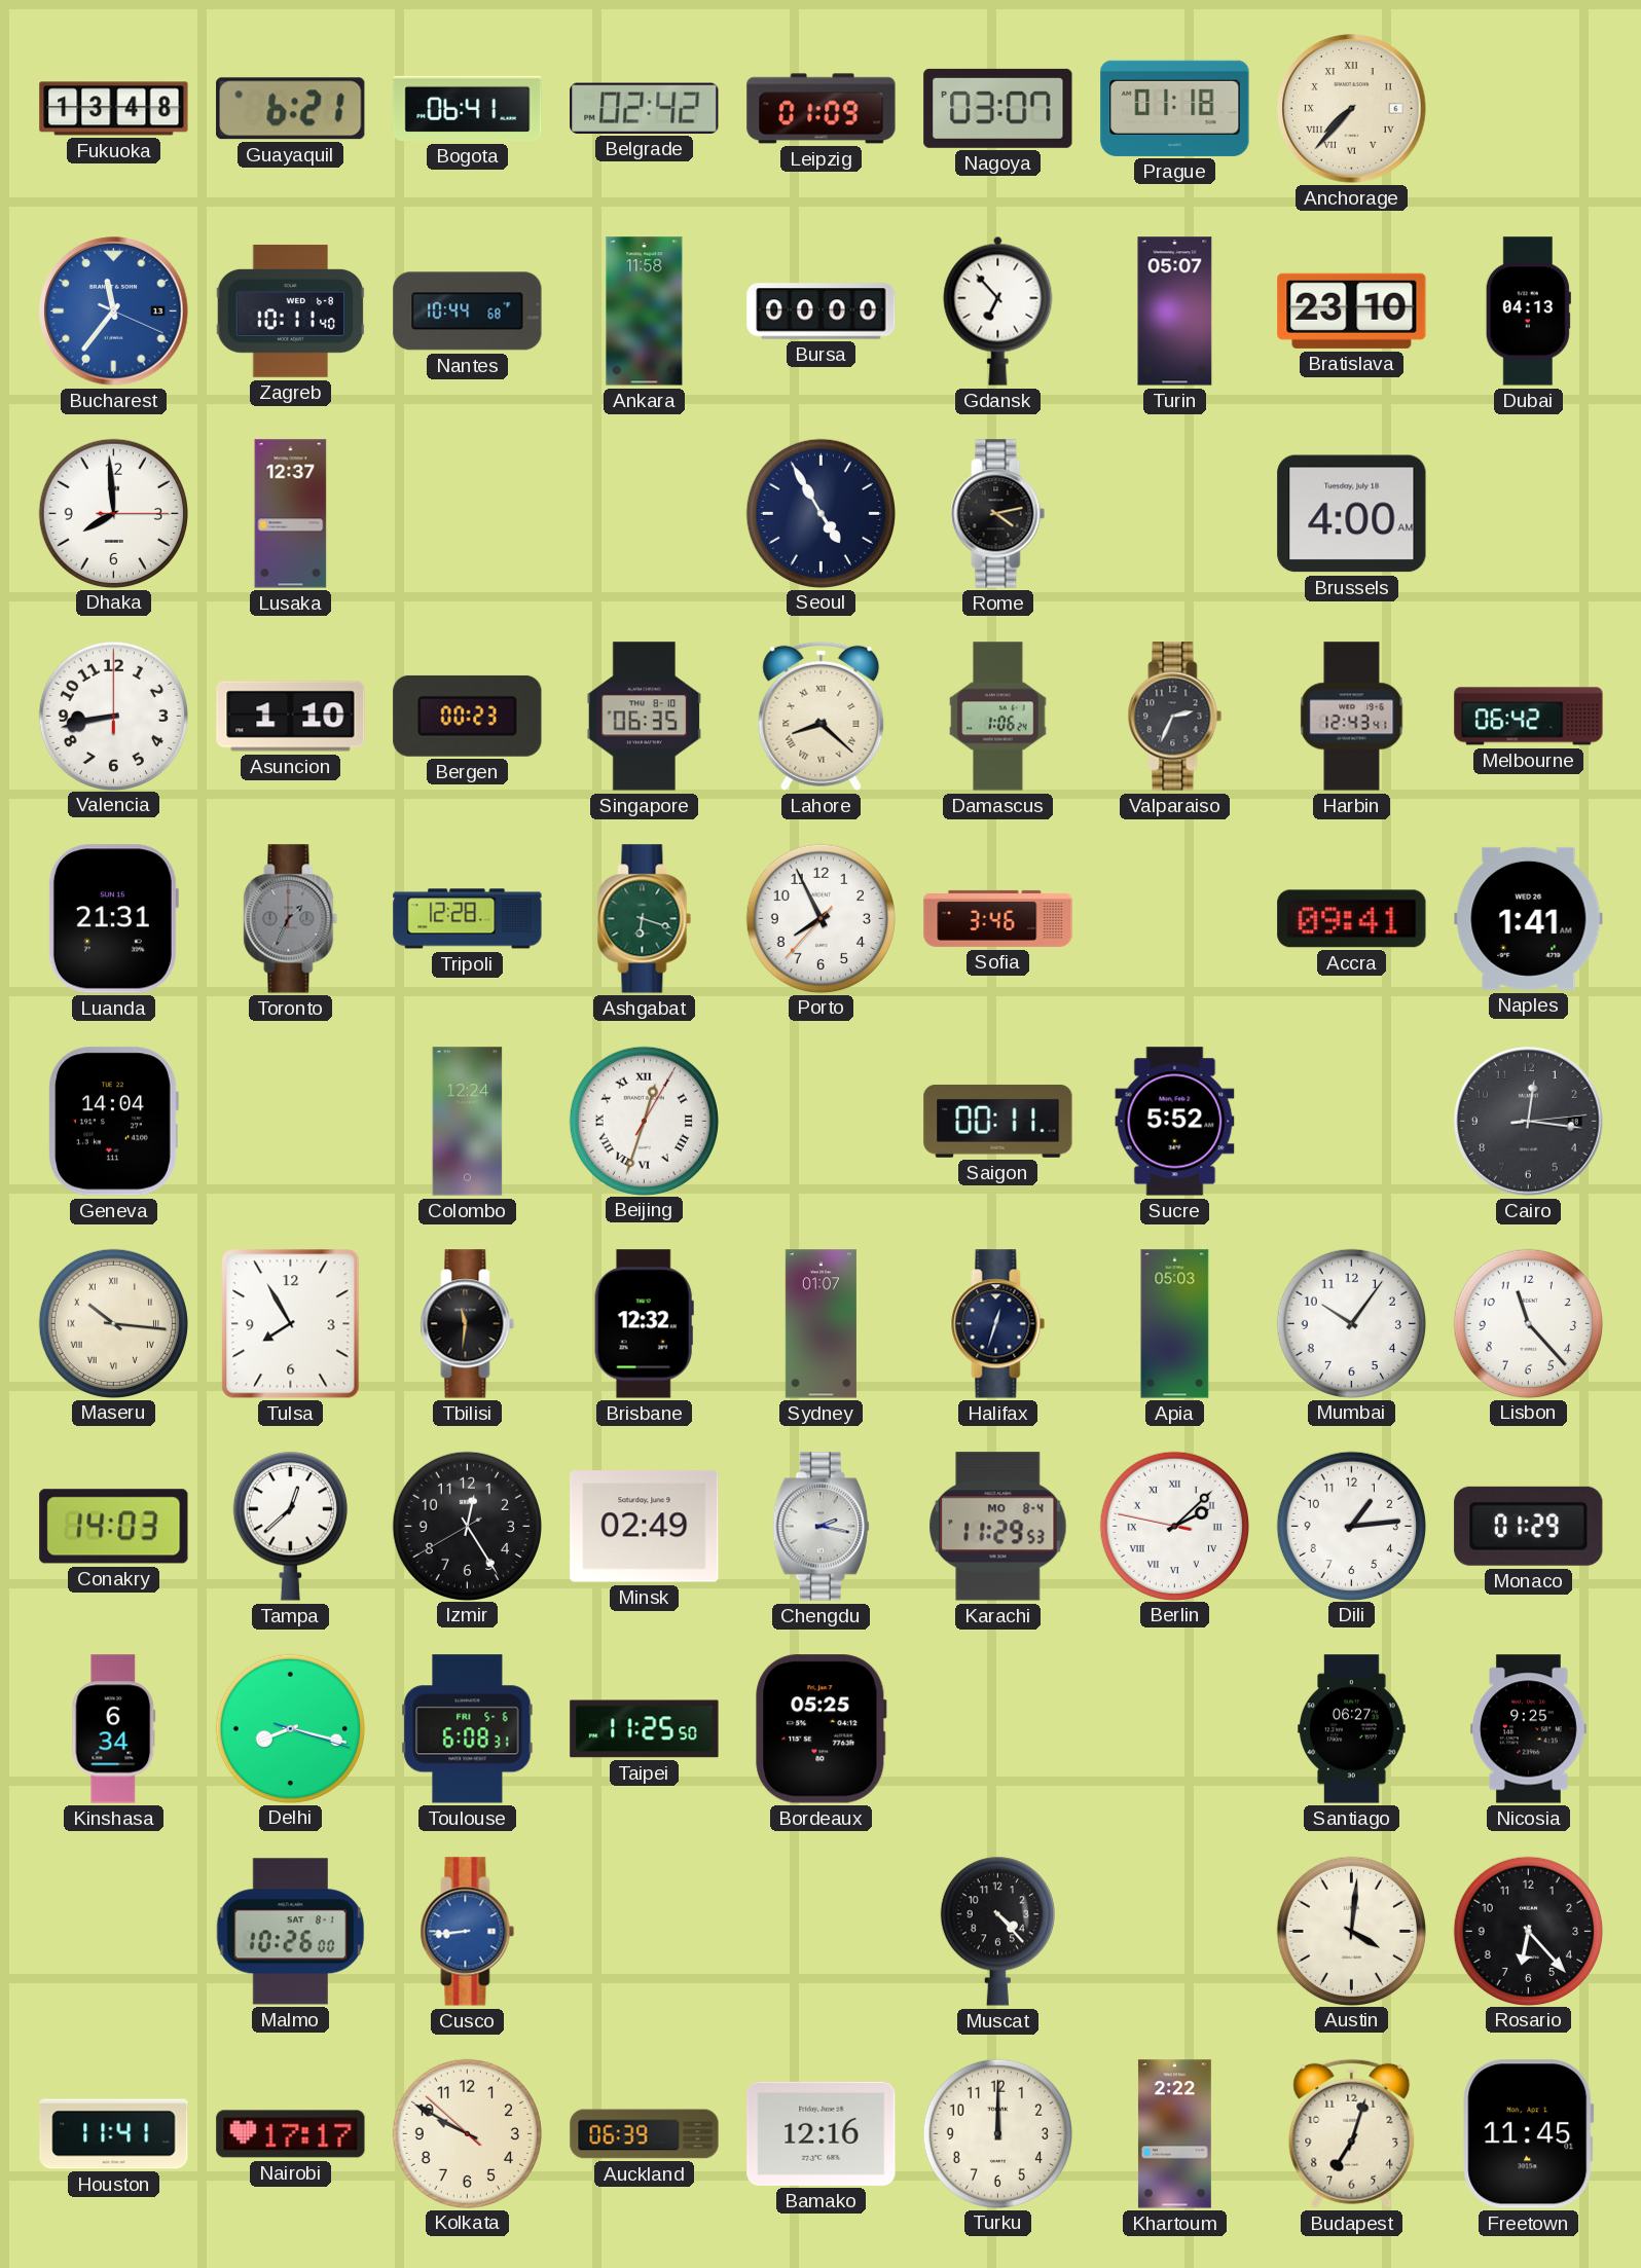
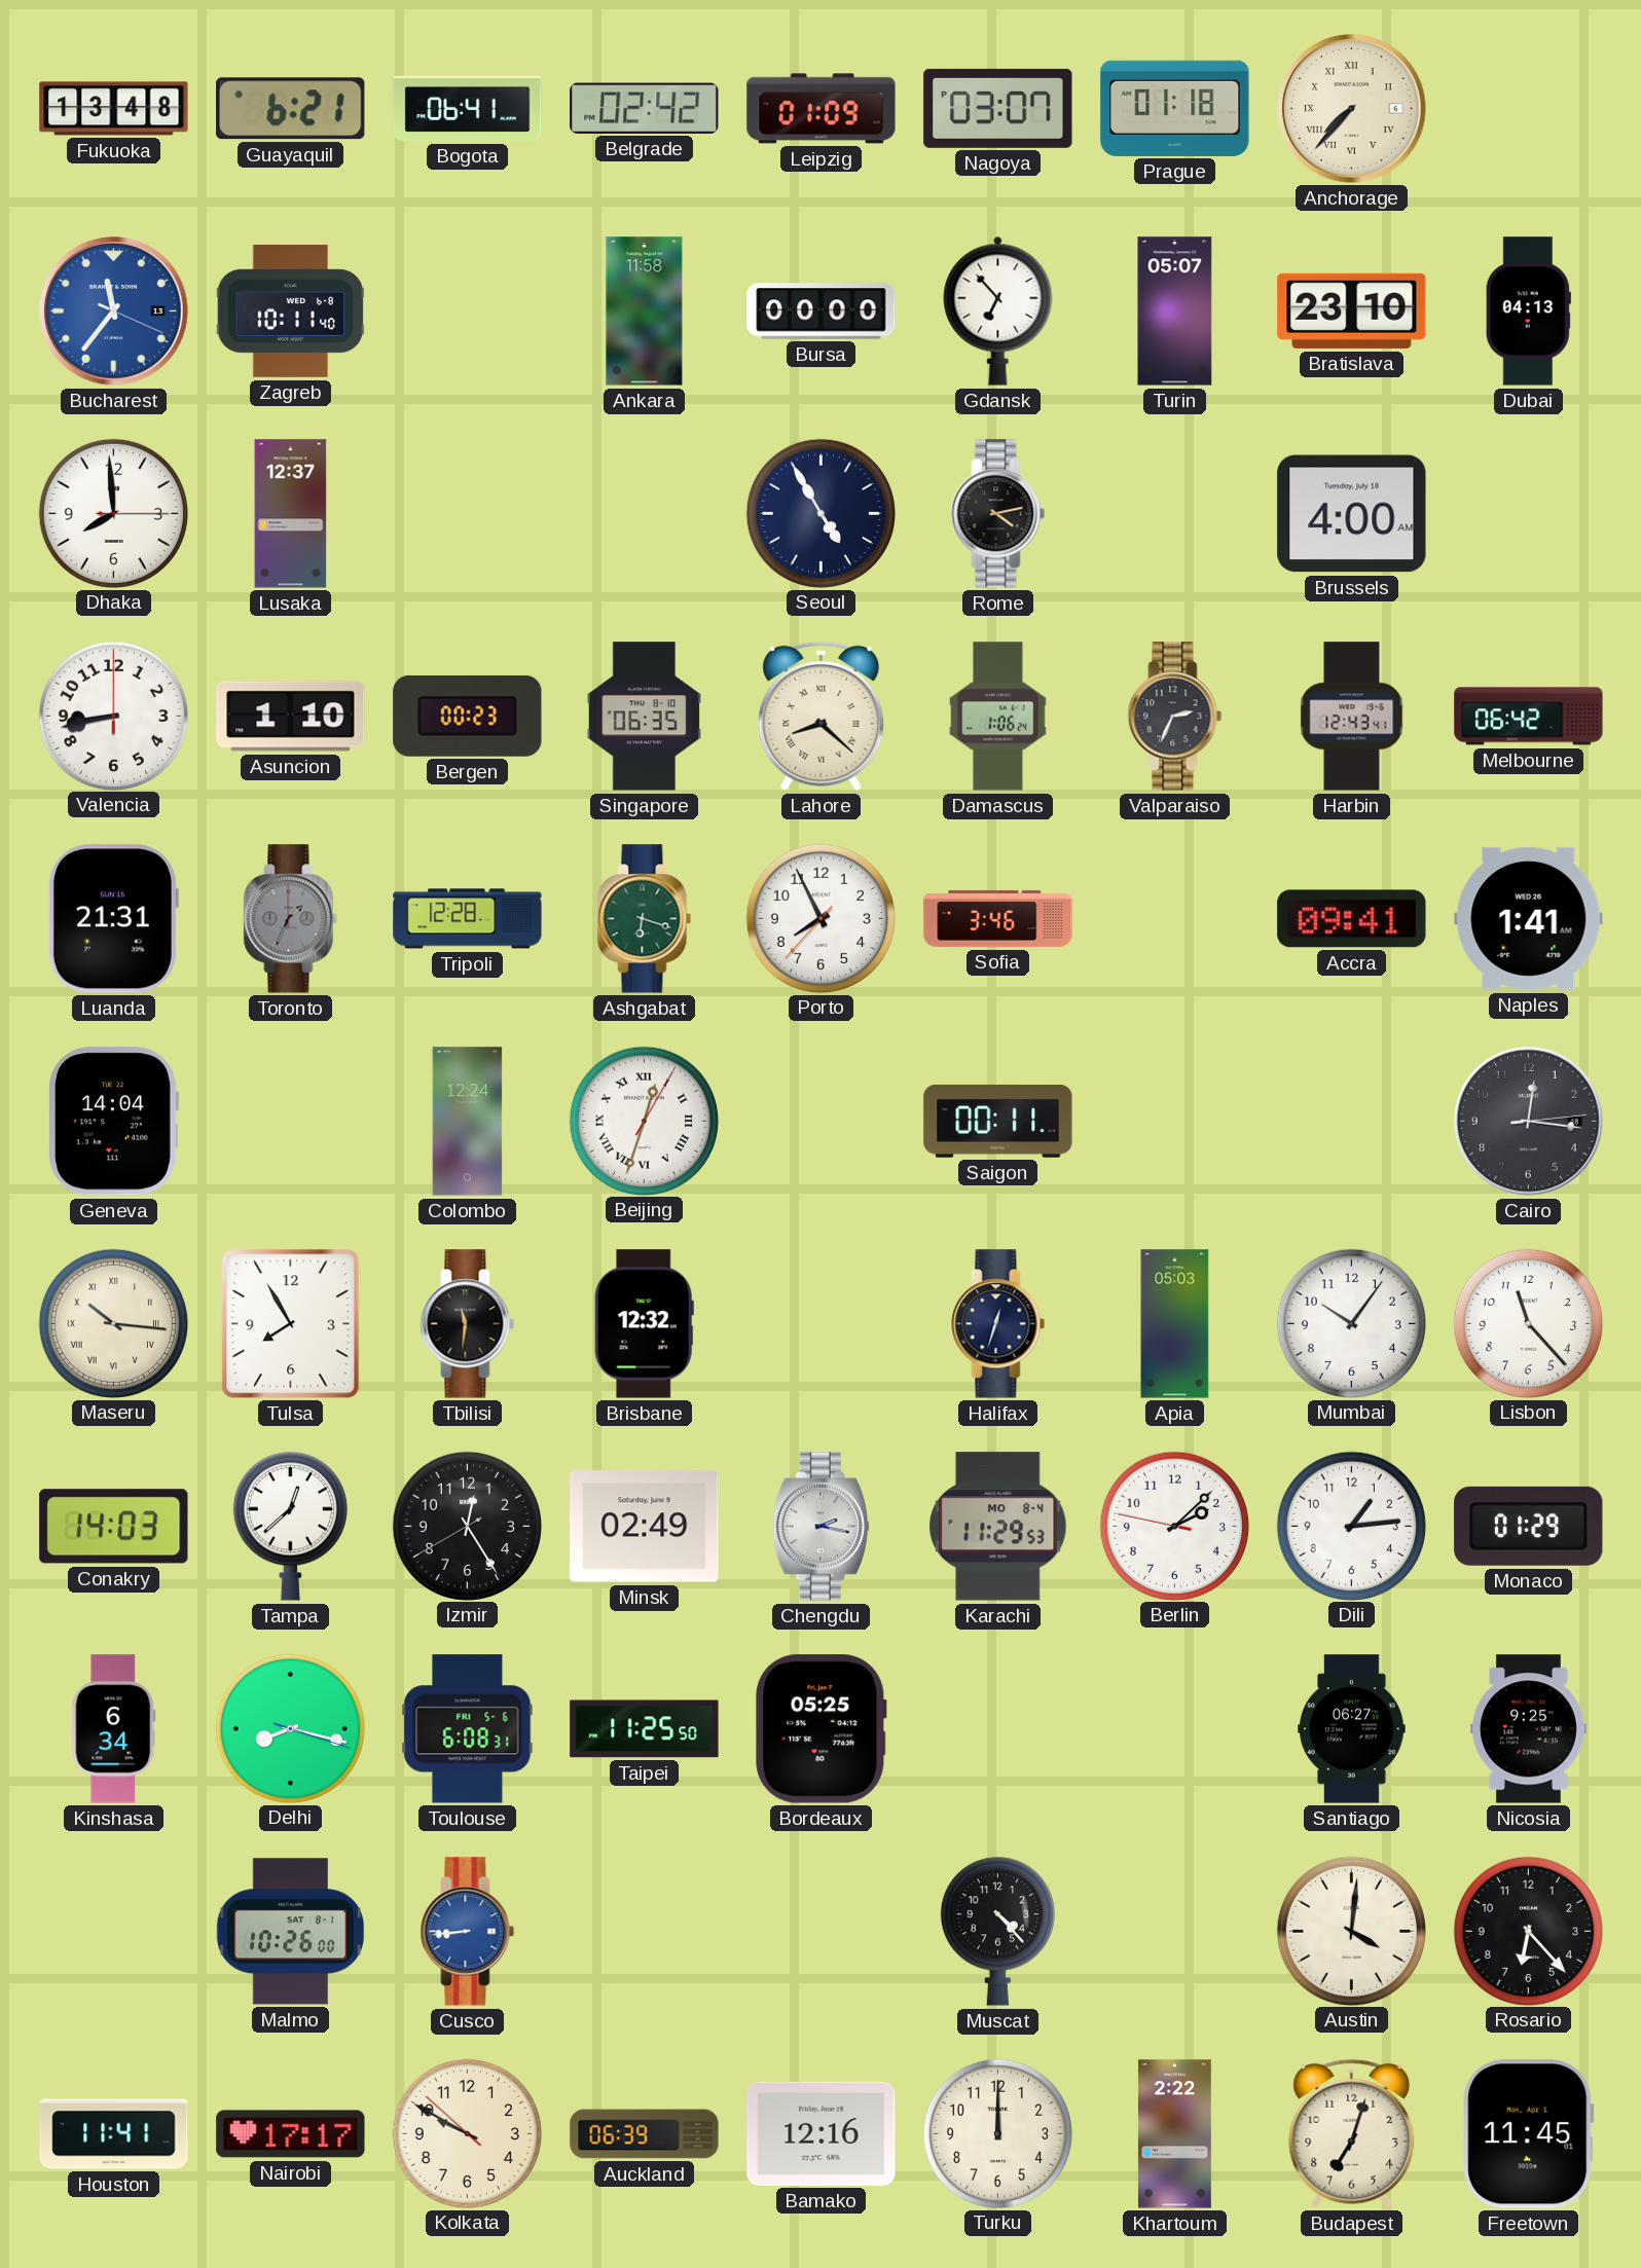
Nantes: 10:44 -> none (468, 312)
Sucre: 5:52 -> none (1175, 1122)
Sydney: 01:07 -> none (820, 1324)
Berlin numerals: Roman -> Arabic (1174, 1526)
